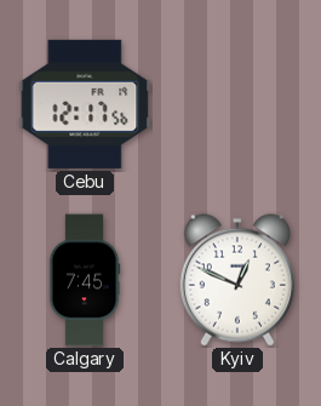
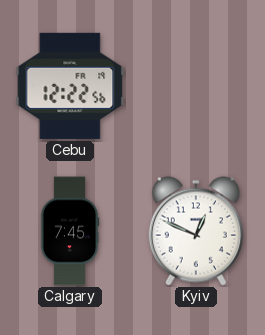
Cebu: 12:17 -> 12:22 (70, 86)
